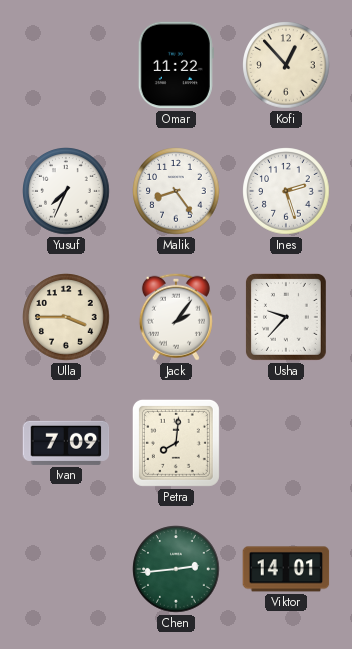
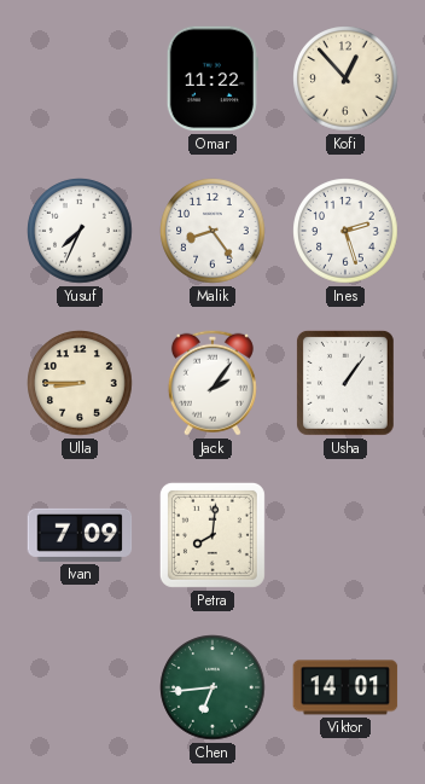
Ulla: 3:45 -> 8:45 (80, 383)
Usha: 9:37 -> 1:06 (345, 384)
Chen: 2:44 -> 6:44 (212, 687)
